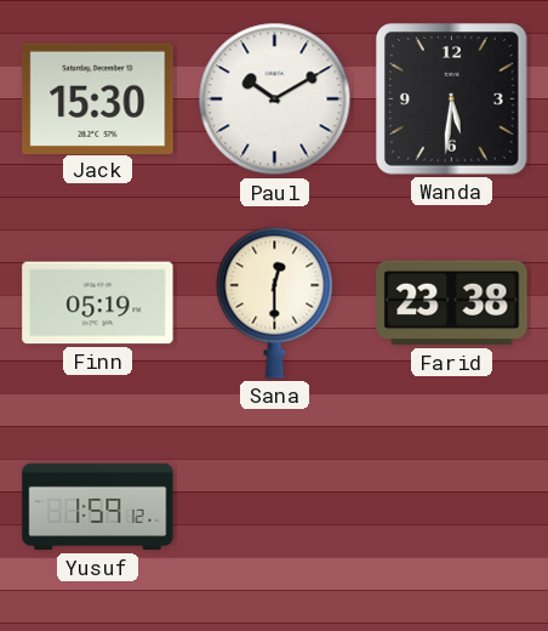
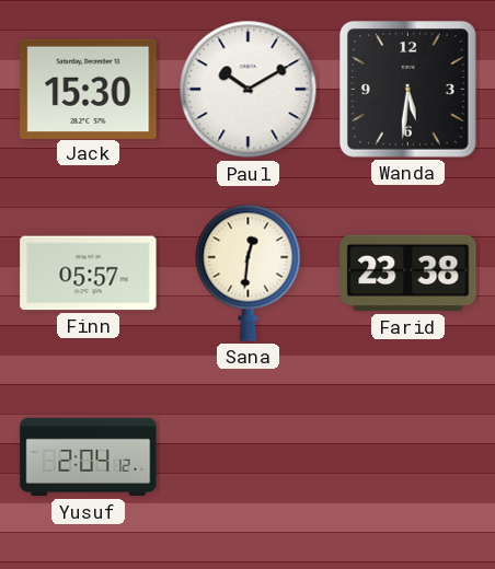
Finn: 05:19 -> 05:57 (89, 274)
Sana: 12:30 -> 12:31 (249, 272)
Yusuf: 1:59 -> 2:04 (89, 457)
